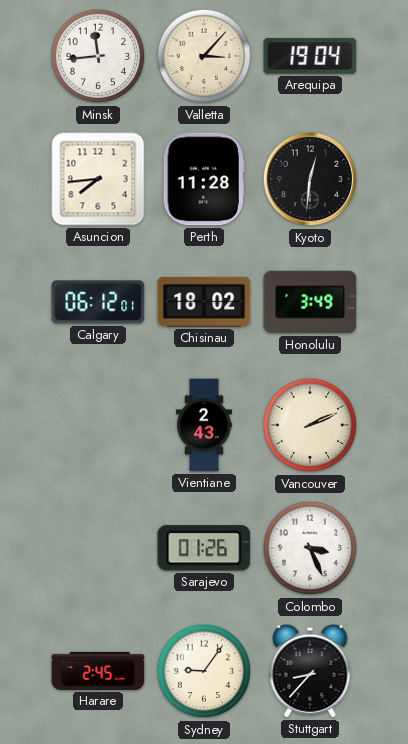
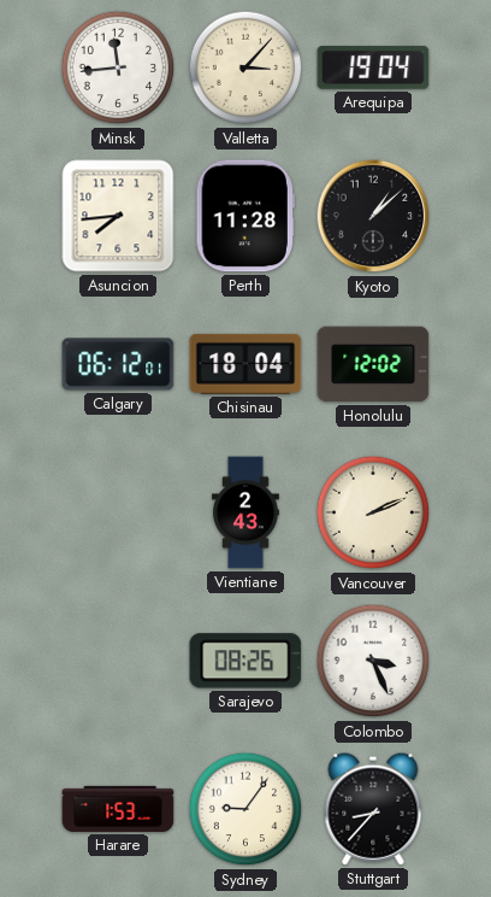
Kyoto: 12:31 -> 1:08 (373, 216)
Chisinau: 18:02 -> 18:04 (245, 364)
Honolulu: 3:49 -> 12:02 (373, 364)
Sarajevo: 01:26 -> 08:26 (245, 661)
Harare: 2:45 -> 1:53 (118, 809)
